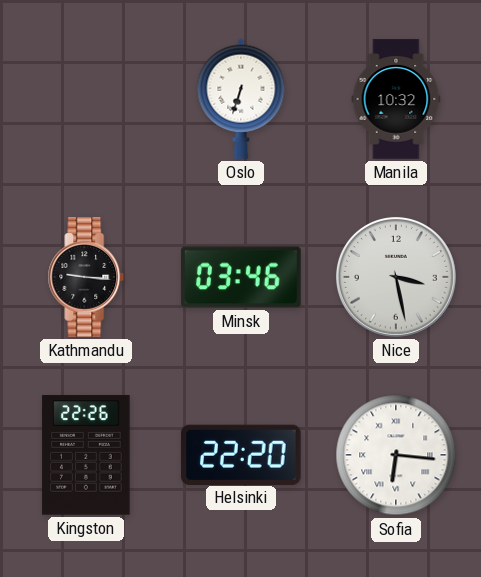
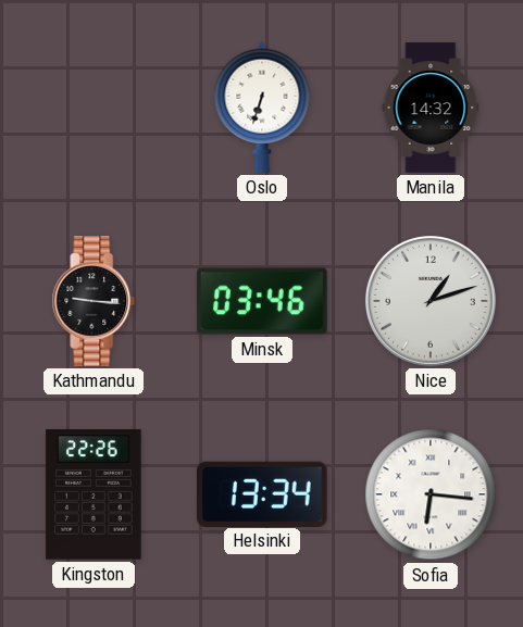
Manila: 10:32 -> 14:32 (431, 108)
Nice: 3:28 -> 1:12 (431, 301)
Helsinki: 22:20 -> 13:34 (262, 493)
